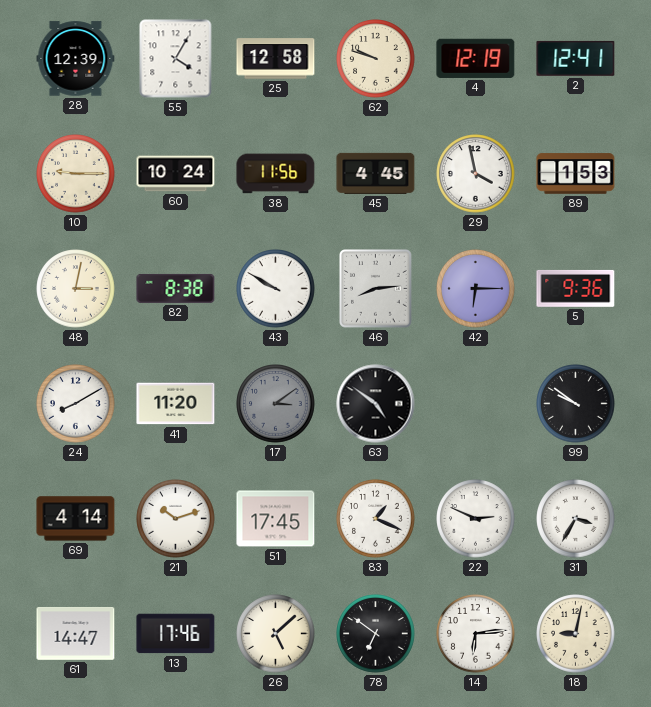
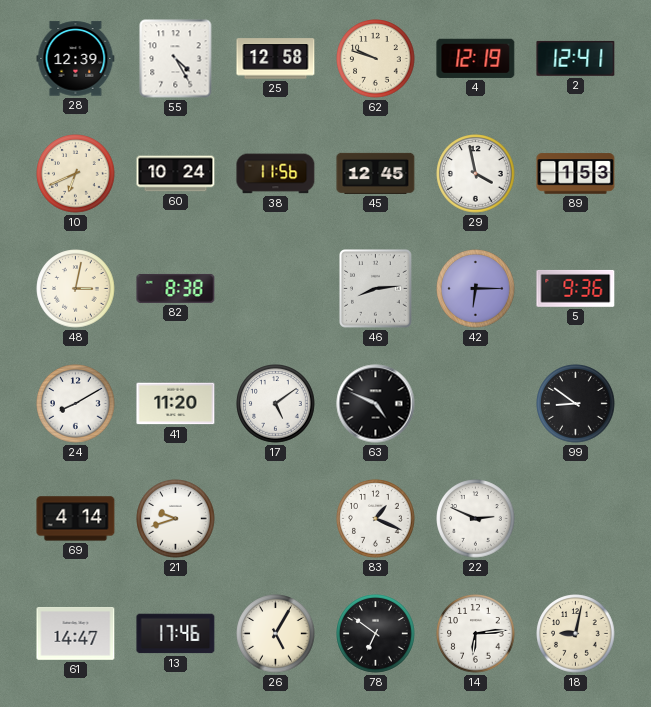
55: 4:05 -> 4:25 (176, 59)
10: 9:15 -> 6:41 (76, 174)
45: 4:45 -> 12:45 (376, 173)
43: 9:50 -> none (276, 289)
17: 3:09 -> 5:09 (276, 404)
17 dial: grey -> white (276, 404)
63: 4:51 -> 4:49 (376, 404)
99: 9:51 -> 8:51 (576, 404)
21: 10:12 -> 9:42 (176, 519)
51: 17:45 -> none (276, 519)
31: 3:35 -> none (576, 519)
26: 5:08 -> 5:05 (276, 634)
